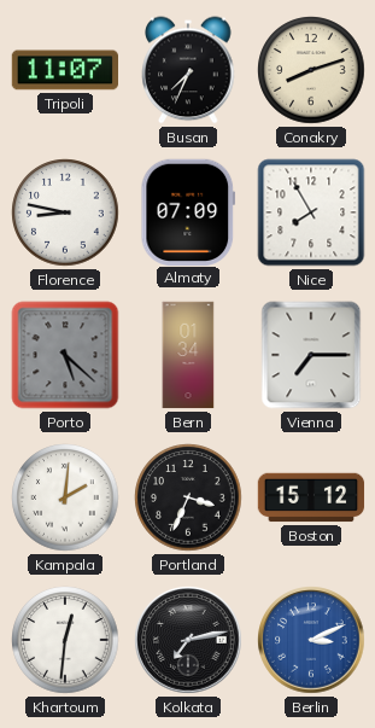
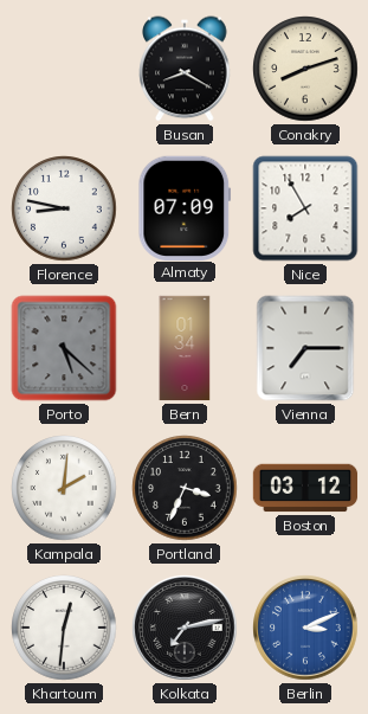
Tripoli: 11:07 -> none (64, 70)
Busan: 7:34 -> 8:20 (185, 69)
Boston: 15:12 -> 03:12 (305, 488)
